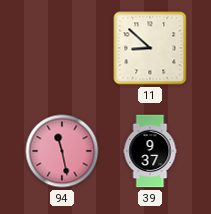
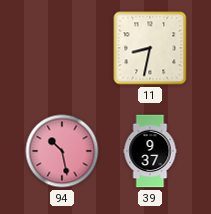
11: 8:52 -> 8:32 (150, 48)
94: 11:28 -> 10:28 (62, 151)
